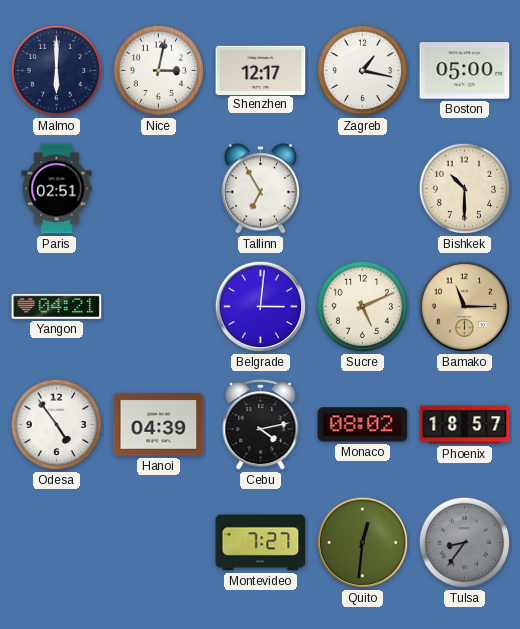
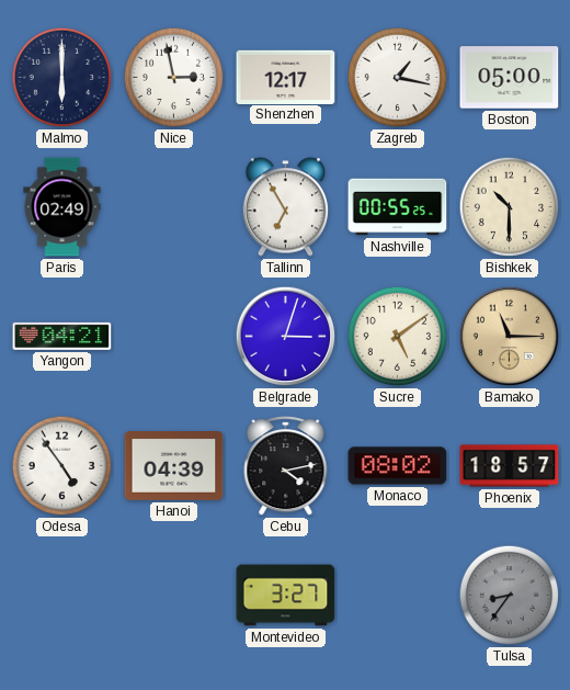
Nice: 3:02 -> 2:58 (174, 78)
Paris: 02:51 -> 02:49 (62, 207)
Nashville: none -> 00:55 (398, 207)
Belgrade: 3:01 -> 3:03 (286, 337)
Sucre: 5:11 -> 5:09 (398, 337)
Montevideo: 7:27 -> 3:27 (286, 596)
Quito: 12:31 -> none (363, 543)
